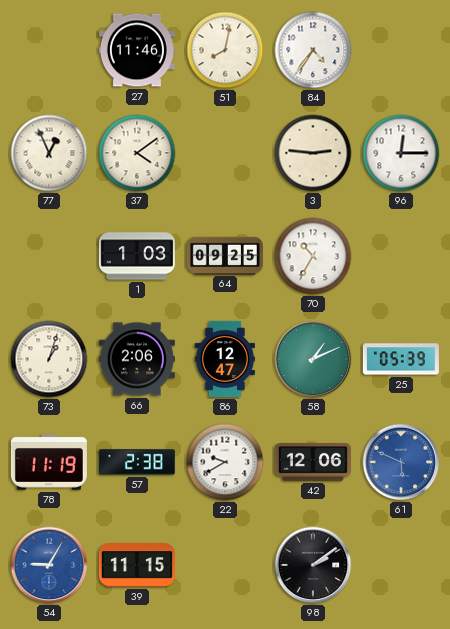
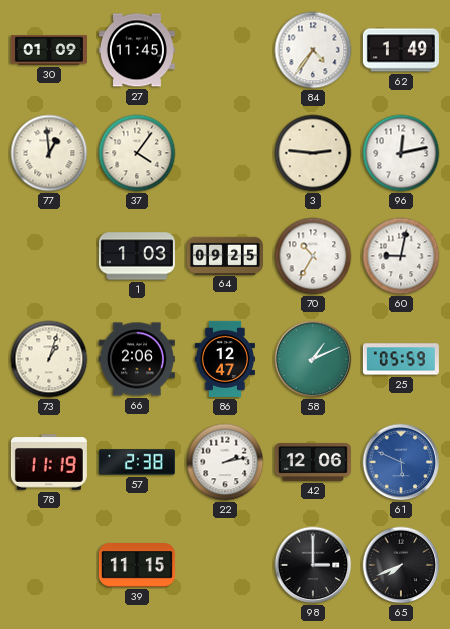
30: none -> 01:09 (49, 50)
27: 11:46 -> 11:45 (137, 50)
51: 8:02 -> none (225, 50)
62: none -> 1:49 (401, 50)
77: 12:56 -> 12:59 (49, 153)
37: 4:09 -> 4:06 (137, 153)
96: 12:15 -> 12:13 (401, 153)
60: none -> 9:02 (401, 256)
25: 05:39 -> 05:59 (401, 359)
22: 9:40 -> 2:13 (225, 462)
54: 9:05 -> none (49, 565)
98: 2:09 -> 3:00 (313, 565)
65: none -> 7:41 (401, 565)
